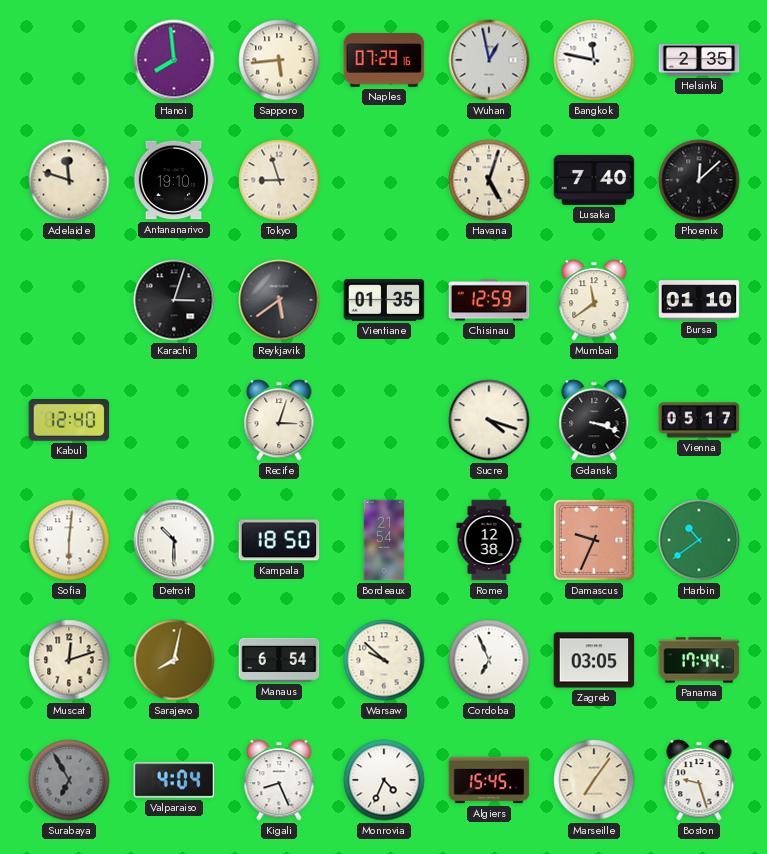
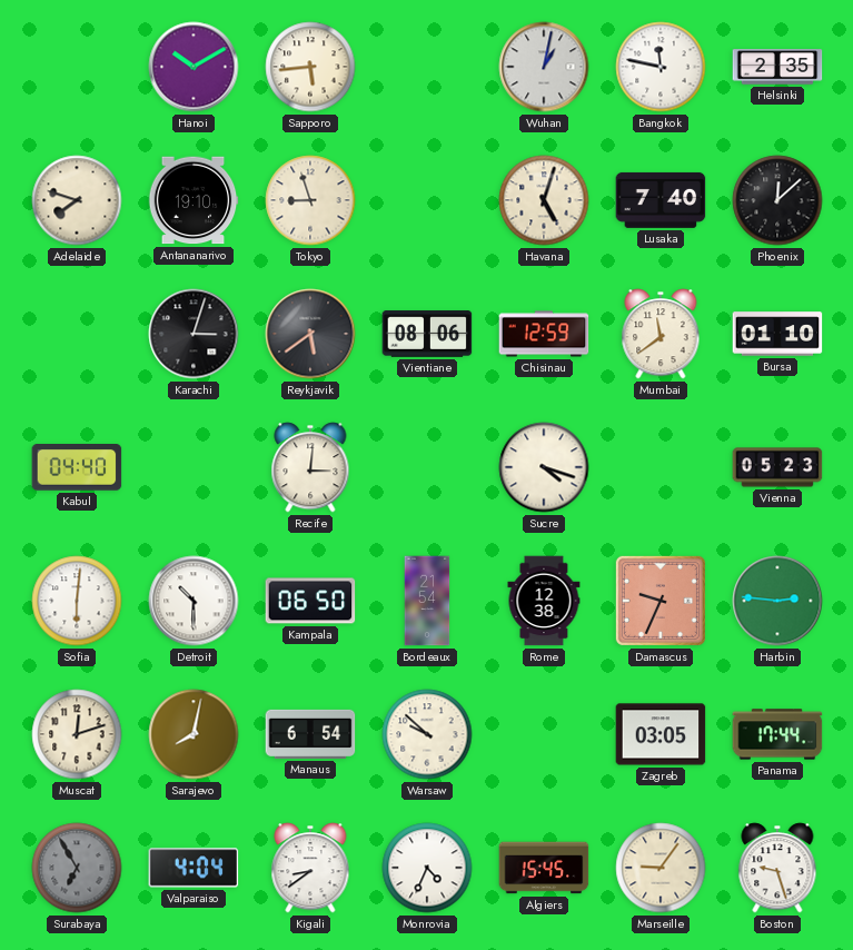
Hanoi: 7:59 -> 10:10 (194, 67)
Naples: 07:29 -> none (384, 60)
Wuhan: 12:58 -> 1:02 (544, 67)
Adelaide: 11:48 -> 7:48 (77, 200)
Vientiane: 01:35 -> 08:06 (427, 334)
Kabul: 12:40 -> 04:40 (77, 468)
Recife: 3:03 -> 3:01 (310, 467)
Gdansk: 3:18 -> none (594, 420)
Vienna: 05:17 -> 05:23 (777, 467)
Kampala: 18:50 -> 06:50 (310, 601)
Harbin: 10:39 -> 2:46 (777, 601)
Cordoba: 6:56 -> none (489, 660)
Kigali: 8:26 -> 8:39 (310, 868)
Marseille: 7:06 -> 9:06 (661, 868)
